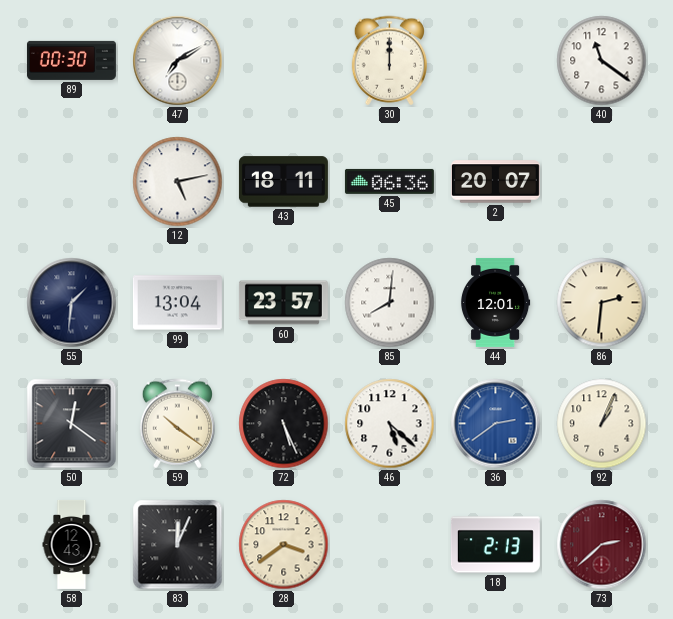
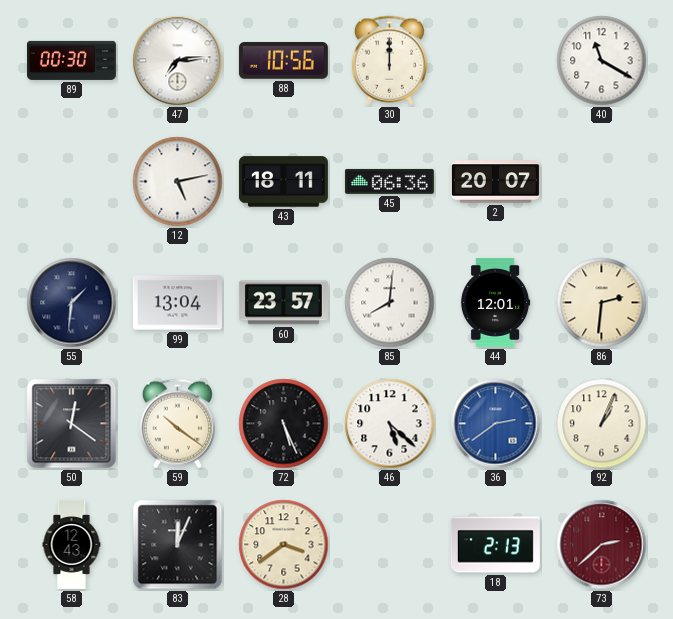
47: 7:10 -> 7:14 (178, 61)
88: none -> 10:56 (283, 61)
40: 11:21 -> 11:20 (602, 61)
